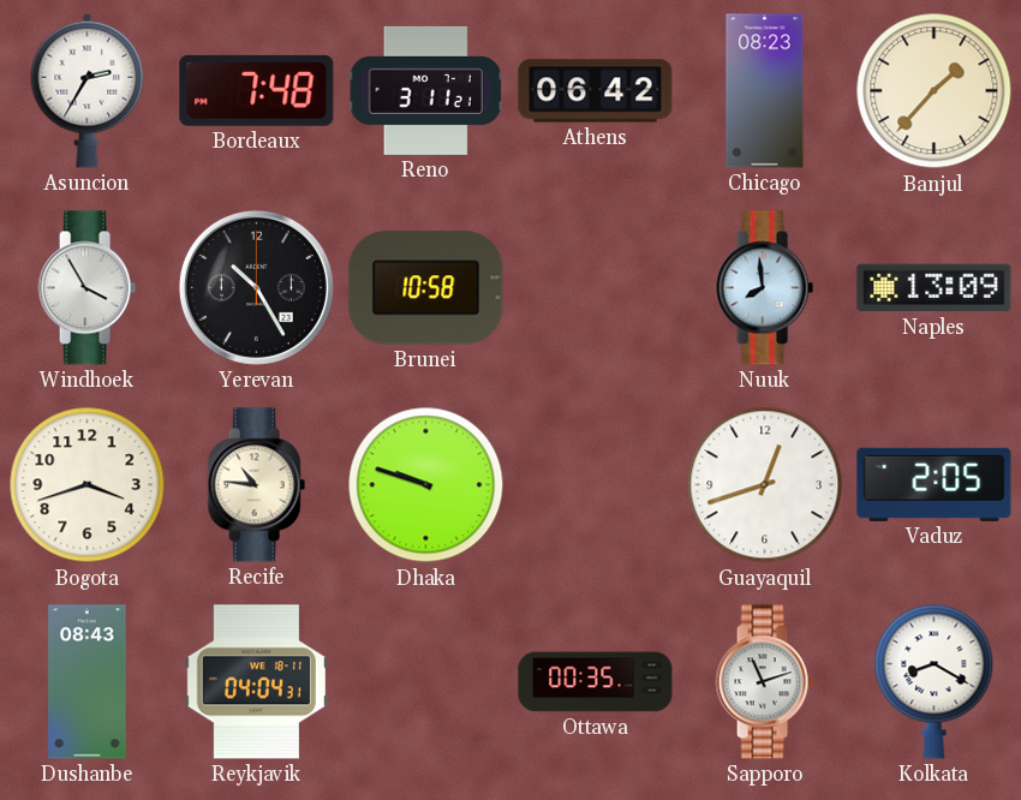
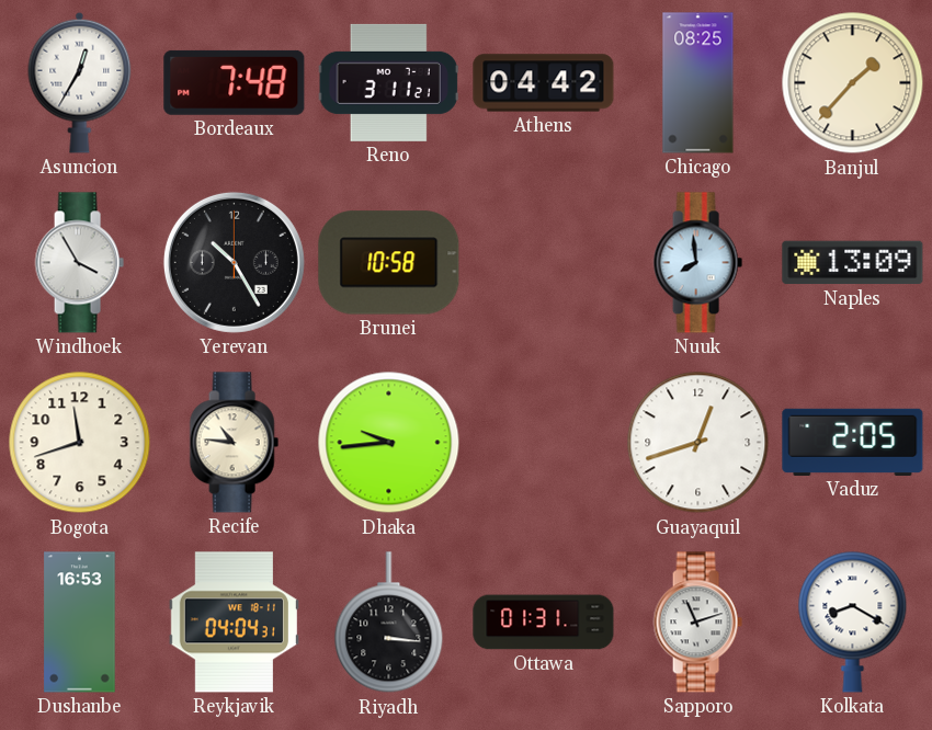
Asuncion: 2:35 -> 12:35 (80, 82)
Athens: 06:42 -> 04:42 (544, 83)
Chicago: 08:23 -> 08:25 (698, 83)
Bogota: 3:42 -> 11:42 (80, 443)
Dhaka: 9:48 -> 9:44 (389, 443)
Dushanbe: 08:43 -> 16:53 (80, 623)
Riyadh: none -> 3:16 (389, 623)
Ottawa: 00:35 -> 01:31 (544, 623)
